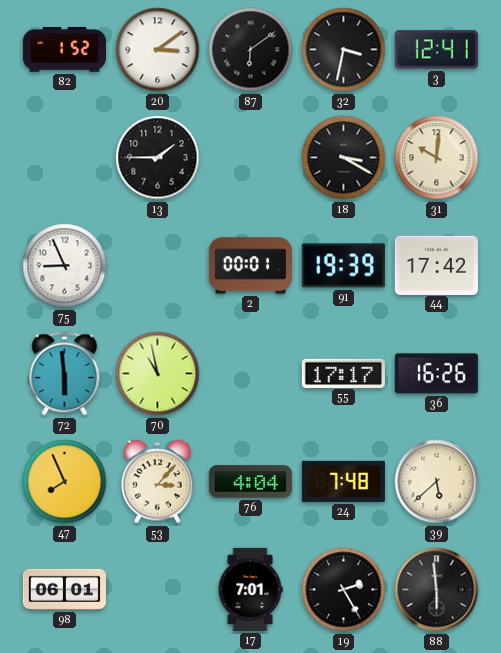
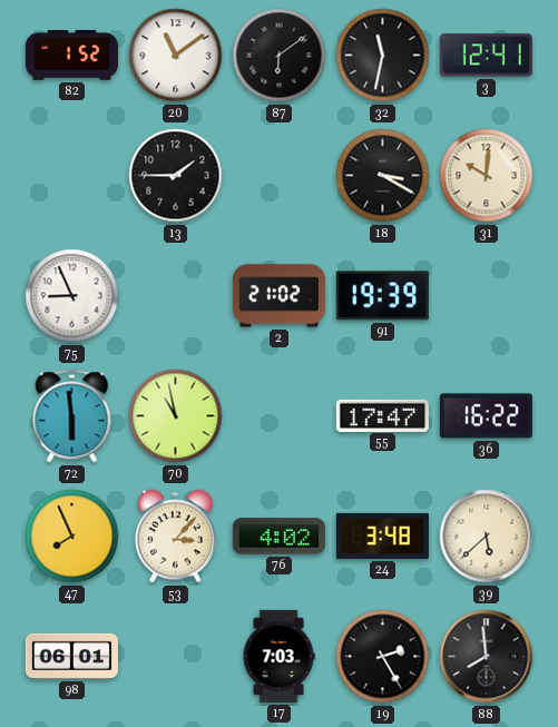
20: 3:09 -> 11:09 (176, 56)
32: 3:32 -> 11:32 (383, 56)
2: 00:01 -> 21:02 (278, 296)
44: 17:42 -> none (436, 265)
55: 17:17 -> 17:47 (382, 415)
36: 16:26 -> 16:22 (486, 416)
76: 4:04 -> 4:02 (278, 537)
24: 7:48 -> 3:48 (382, 536)
17: 7:01 -> 7:03 (278, 656)
88: 5:59 -> 7:59 (487, 657)
